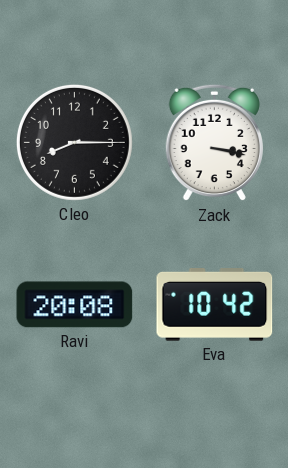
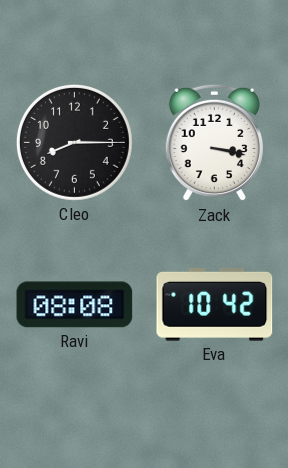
Ravi: 20:08 -> 08:08 (75, 305)
